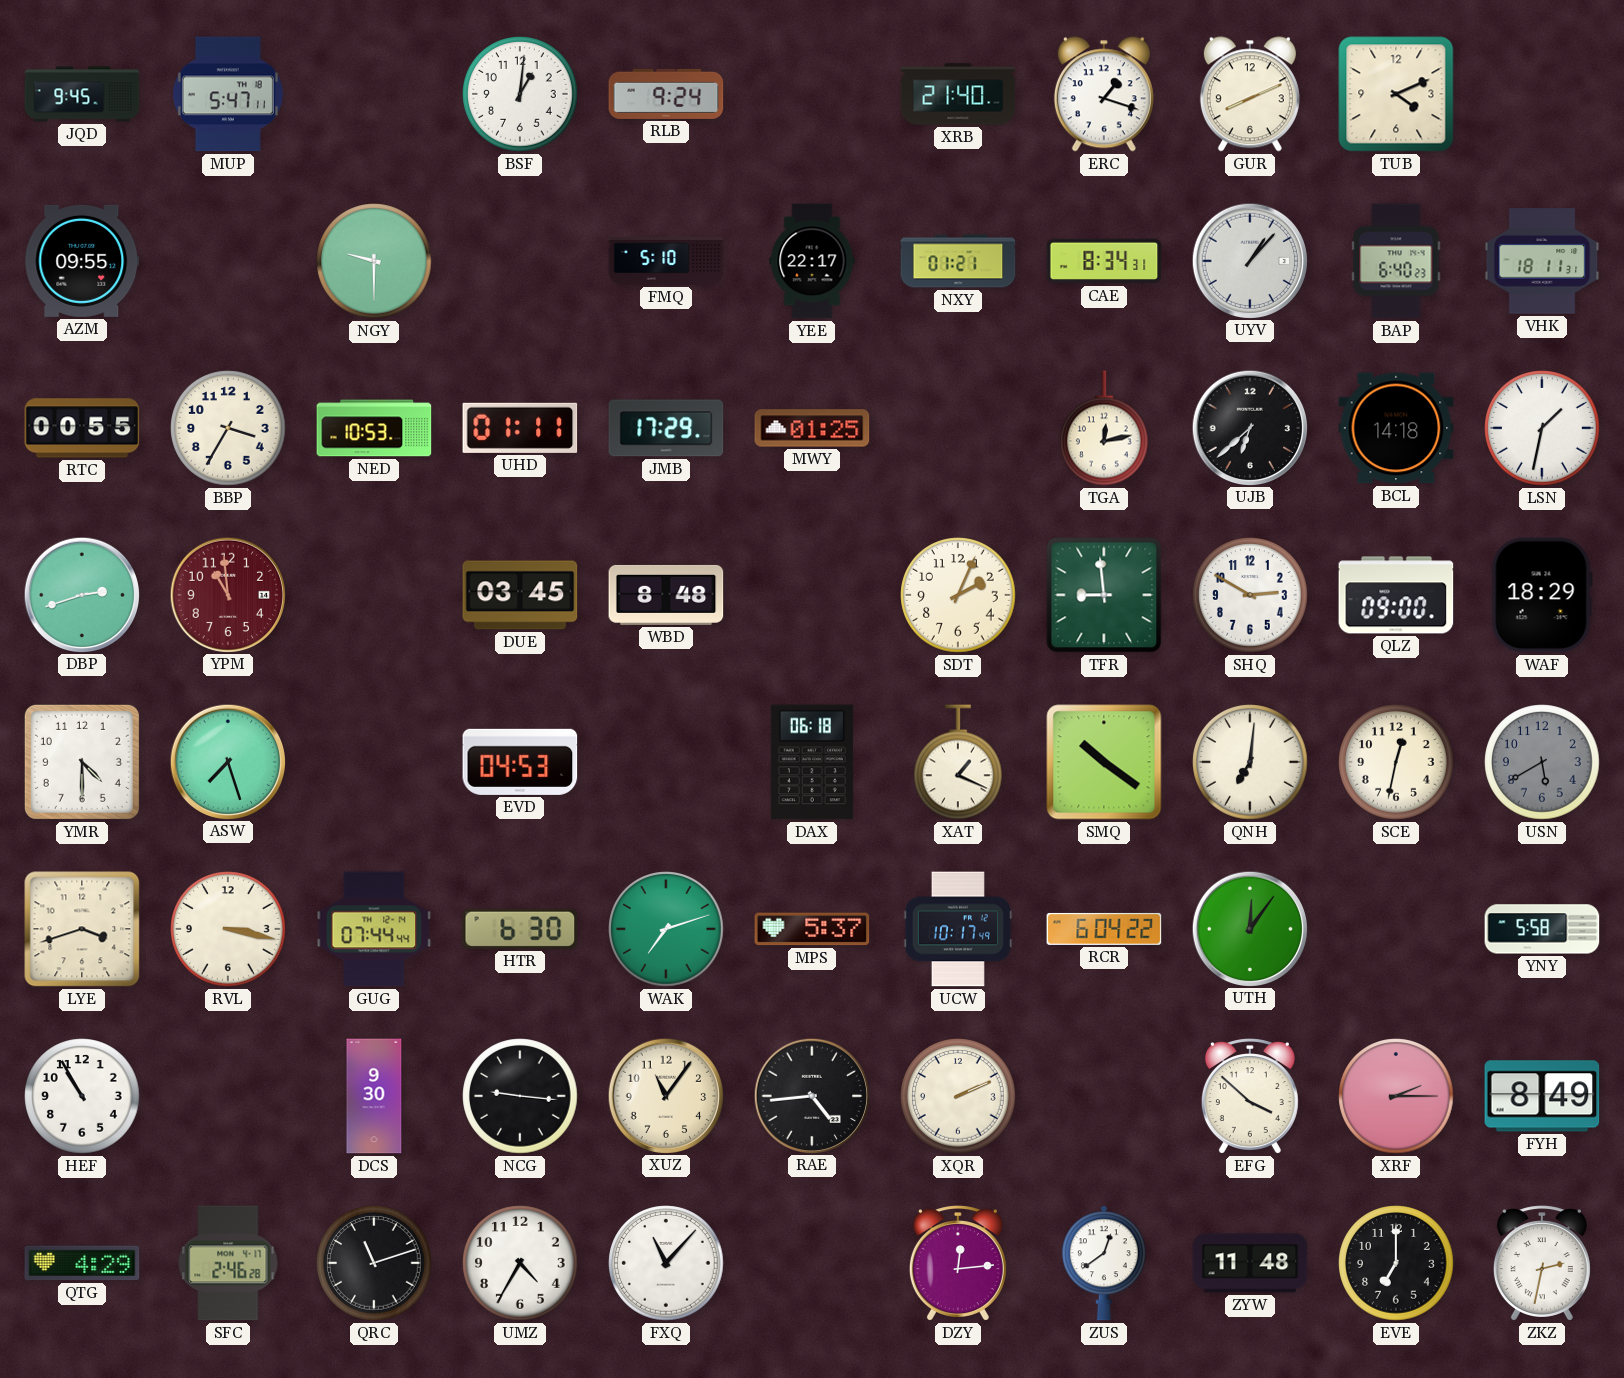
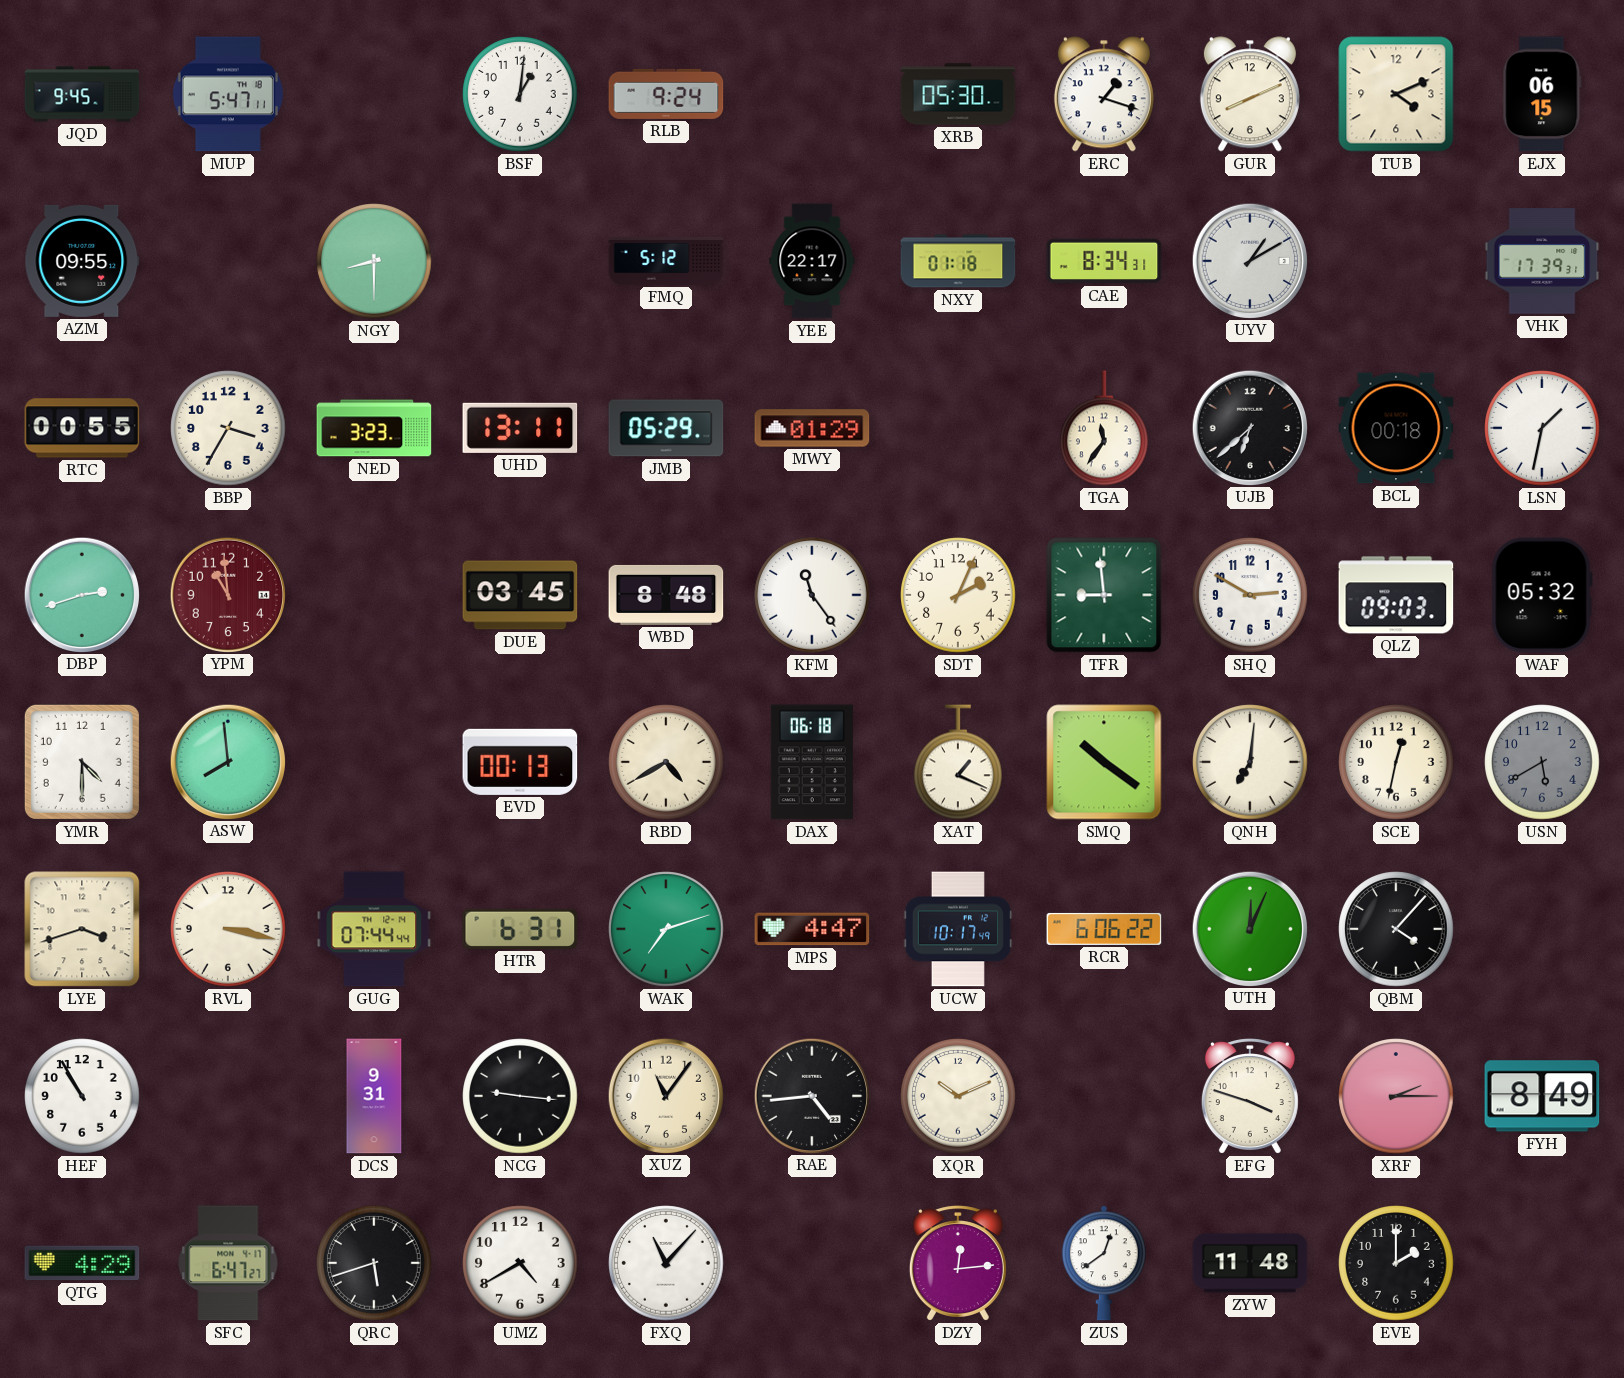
XRB: 21:40 -> 05:30 (958, 94)
EJX: none -> 06:15 (1542, 94)
NGY: 9:30 -> 8:30 (374, 261)
FMQ: 5:10 -> 5:12 (666, 261)
NXY: 01:21 -> 01:18 (958, 261)
UYV: 1:07 -> 1:10 (1249, 260)
BAP: 6:40 -> none (1396, 261)
VHK: 18:11 -> 17:39 (1542, 261)
NED: 10:53 -> 3:23 (374, 428)
UHD: 01:11 -> 13:11 (520, 428)
JMB: 17:29 -> 05:29 (666, 428)
MWY: 01:25 -> 01:29 (812, 428)
TGA: 12:13 -> 11:36 (1105, 428)
BCL: 14:18 -> 00:18 (1396, 428)
KFM: none -> 11:24 (812, 595)
QLZ: 09:00 -> 09:03 (1396, 595)
WAF: 18:29 -> 05:32 (1542, 595)
ASW: 7:27 -> 7:59 (227, 761)
EVD: 04:53 -> 00:13 (520, 762)
RBD: none -> 4:40 (666, 762)
HTR: 6:30 -> 6:31 (520, 929)
MPS: 5:37 -> 4:47 (812, 929)
RCR: 6:04 -> 6:06 (1104, 929)
UTH: 12:06 -> 12:04 (1249, 928)
QBM: none -> 4:07 (1396, 929)
YNY: 5:58 -> none (1542, 929)
DCS: 9:30 -> 9:31 (374, 1096)
XQR: 2:11 -> 10:11 (958, 1096)
EFG: 3:52 -> 3:48 (1250, 1096)
SFC: 2:46 -> 6:47 (228, 1263)
QRC: 11:12 -> 5:42 (374, 1263)
UMZ: 4:35 -> 4:40 (520, 1263)
EVE: 7:00 -> 2:00 (1396, 1263)
ZKZ: 2:32 -> none (1542, 1263)
